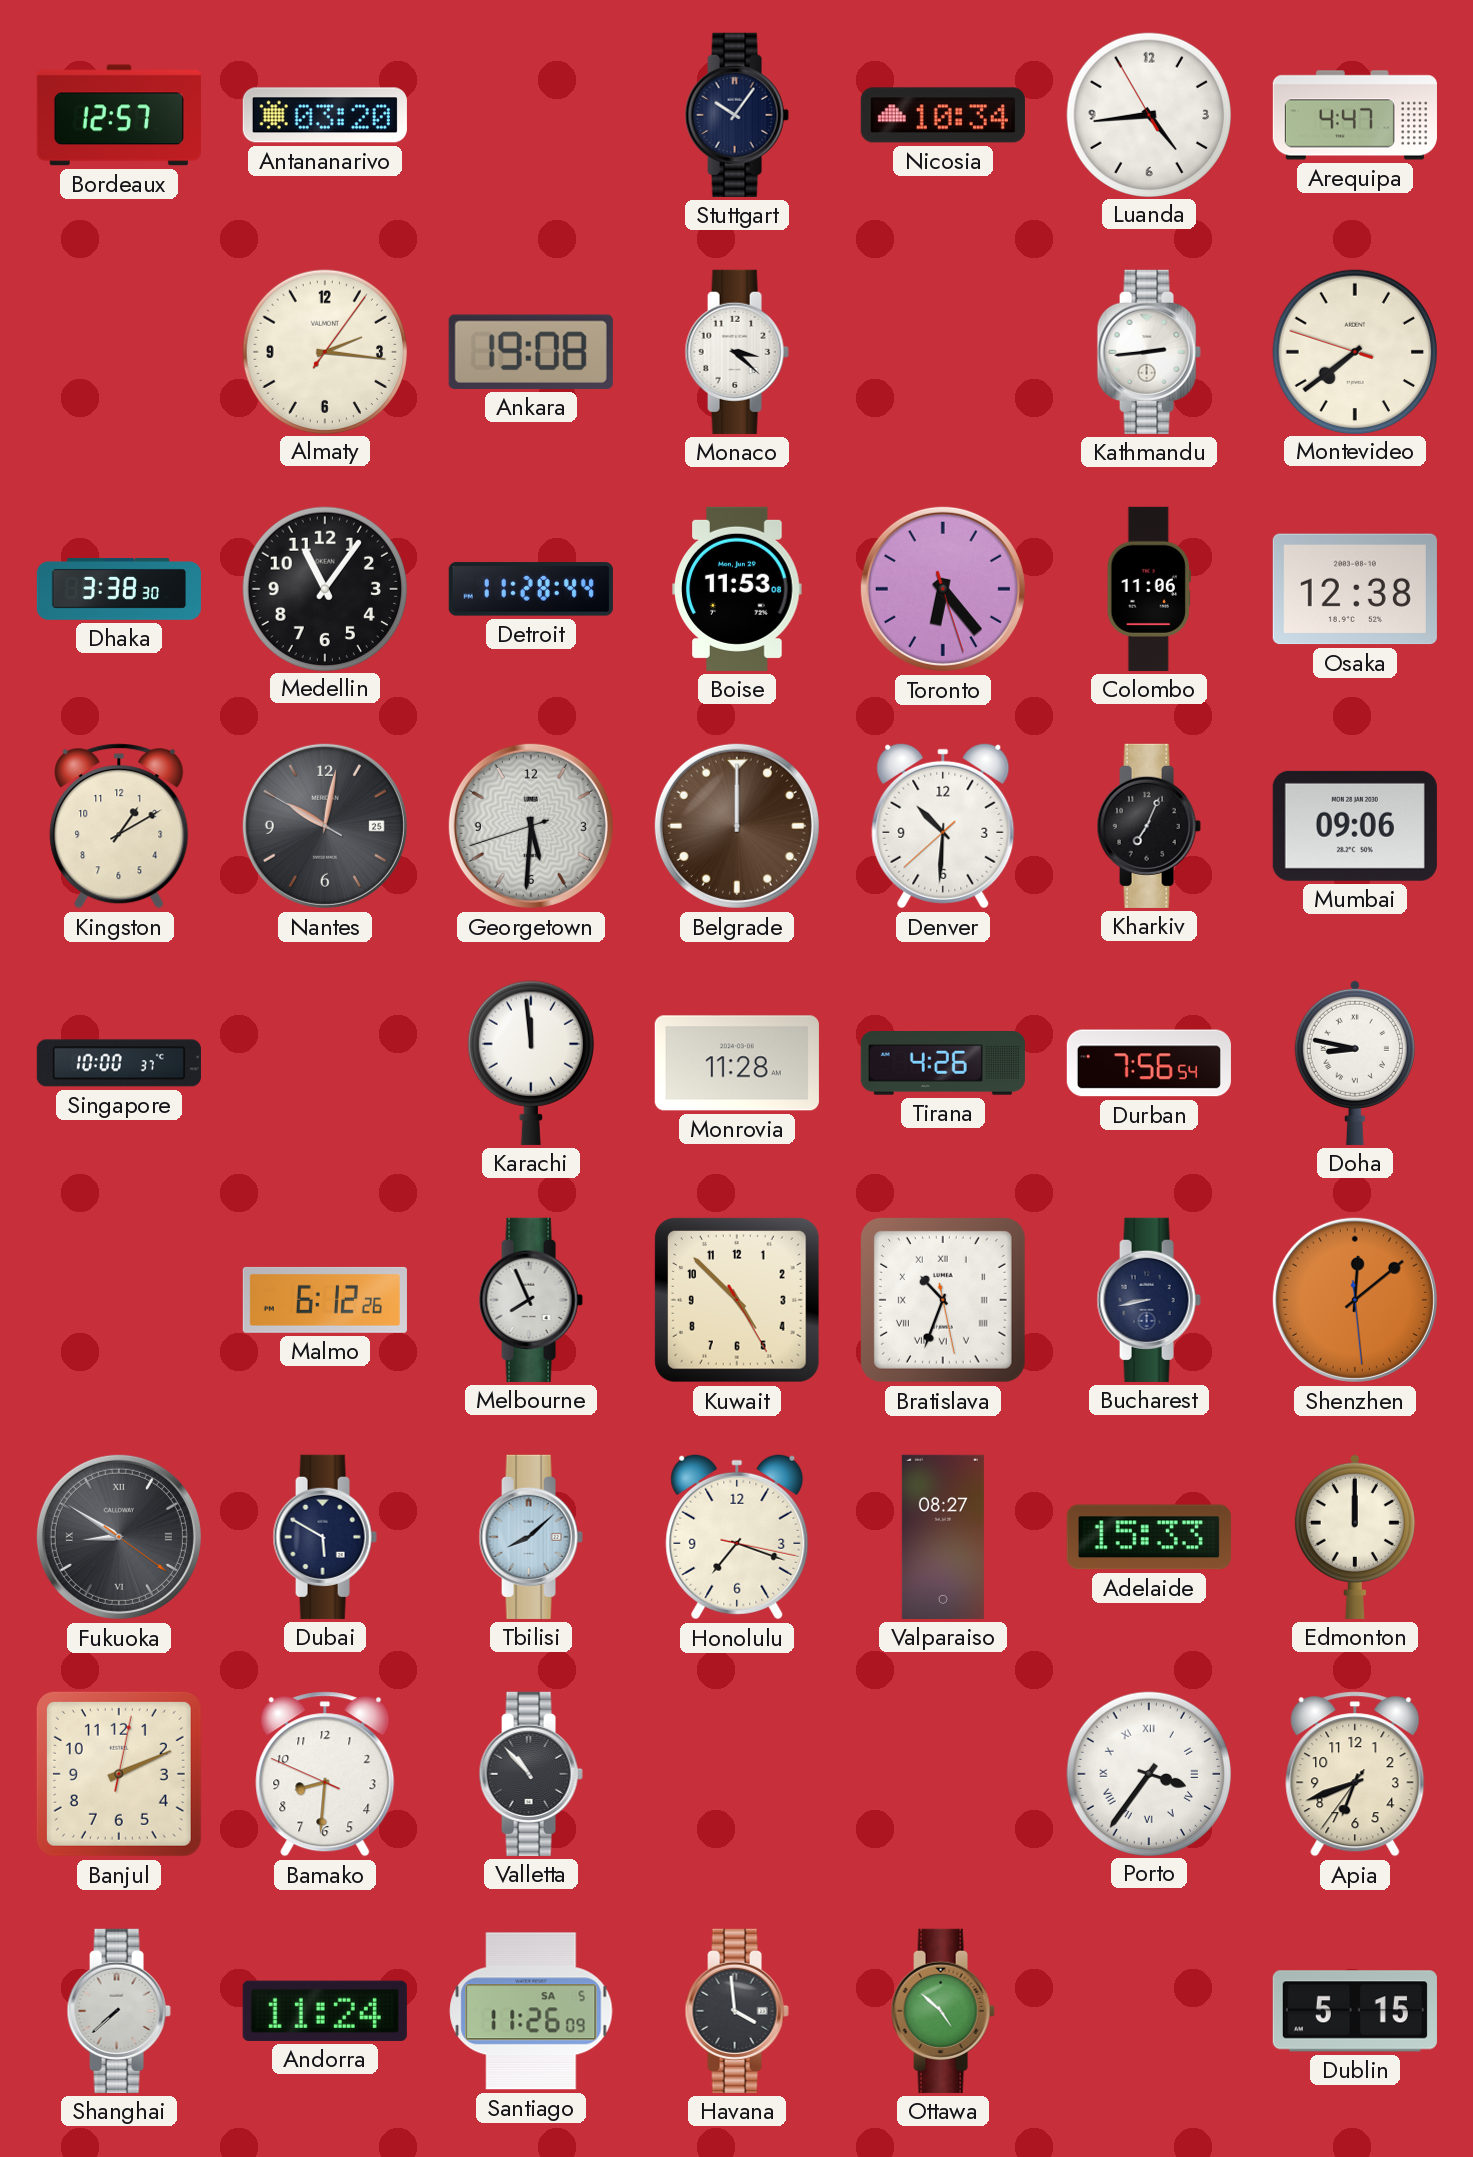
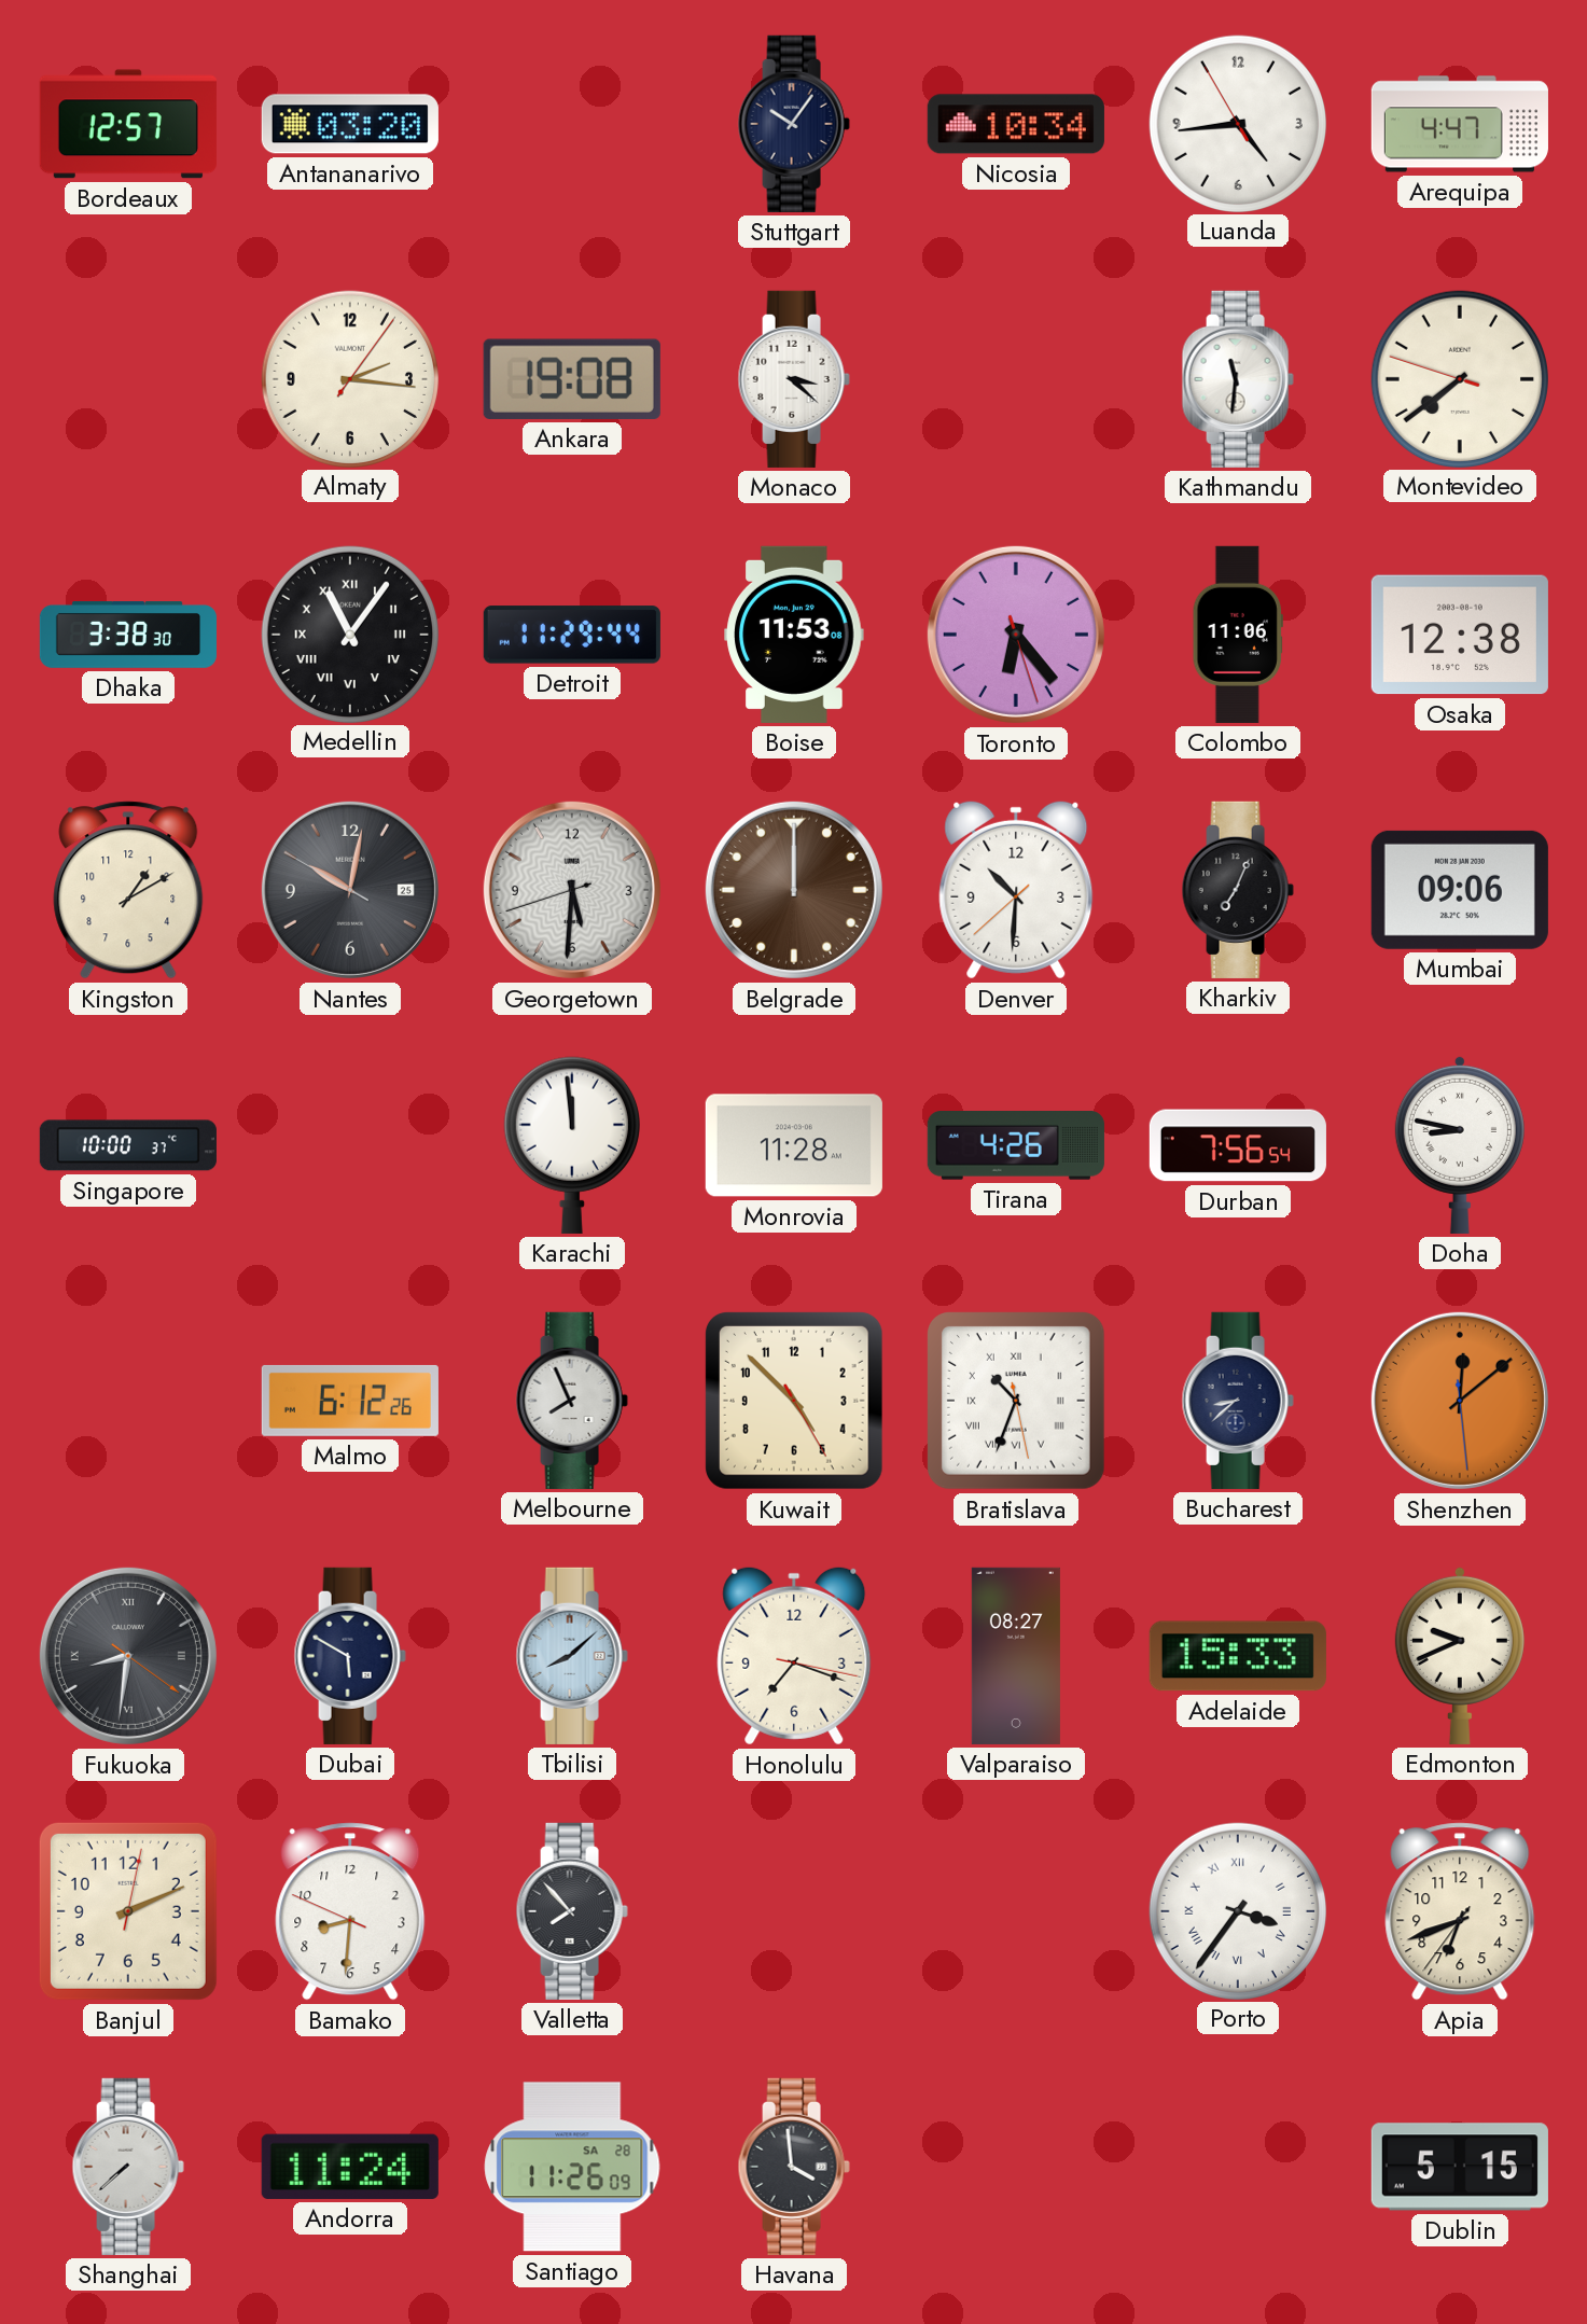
Kathmandu: 2:44 -> 11:31 (1238, 379)
Medellin numerals: Arabic -> Roman (349, 634)
Detroit: 11:28 -> 11:29 (572, 635)
Bucharest: 8:43 -> 8:38 (1238, 1401)
Fukuoka: 8:50 -> 8:31 (128, 1656)
Edmonton: 12:00 -> 9:41 (1460, 1655)
Valletta: 10:53 -> 7:53 (572, 1911)
Santiago date: SA 5 -> SA 28 (572, 2167)
Ottawa: 4:52 -> none (943, 2011)
